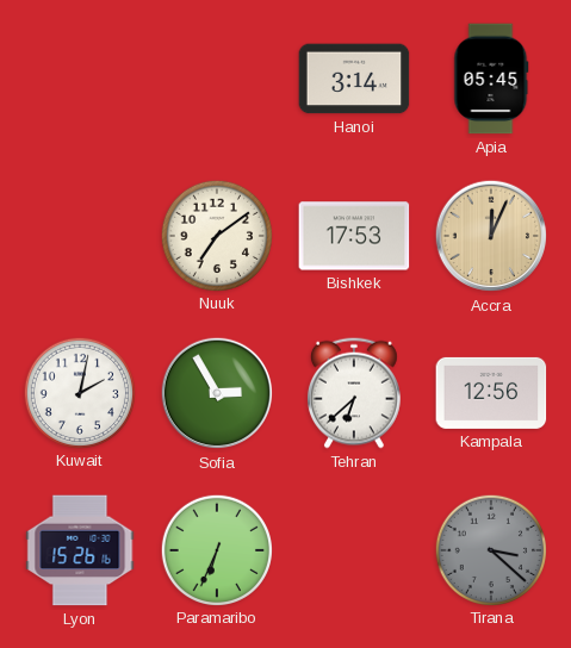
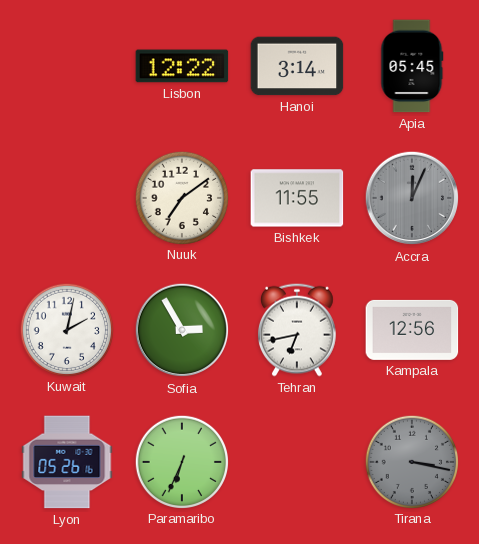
Lisbon: none -> 12:22 (182, 66)
Bishkek: 17:53 -> 11:55 (297, 198)
Accra dial: champagne -> grey (412, 198)
Tehran: 6:38 -> 6:43 (297, 330)
Lyon: 15:26 -> 05:26 (67, 462)
Tirana: 3:22 -> 3:17 (411, 461)
